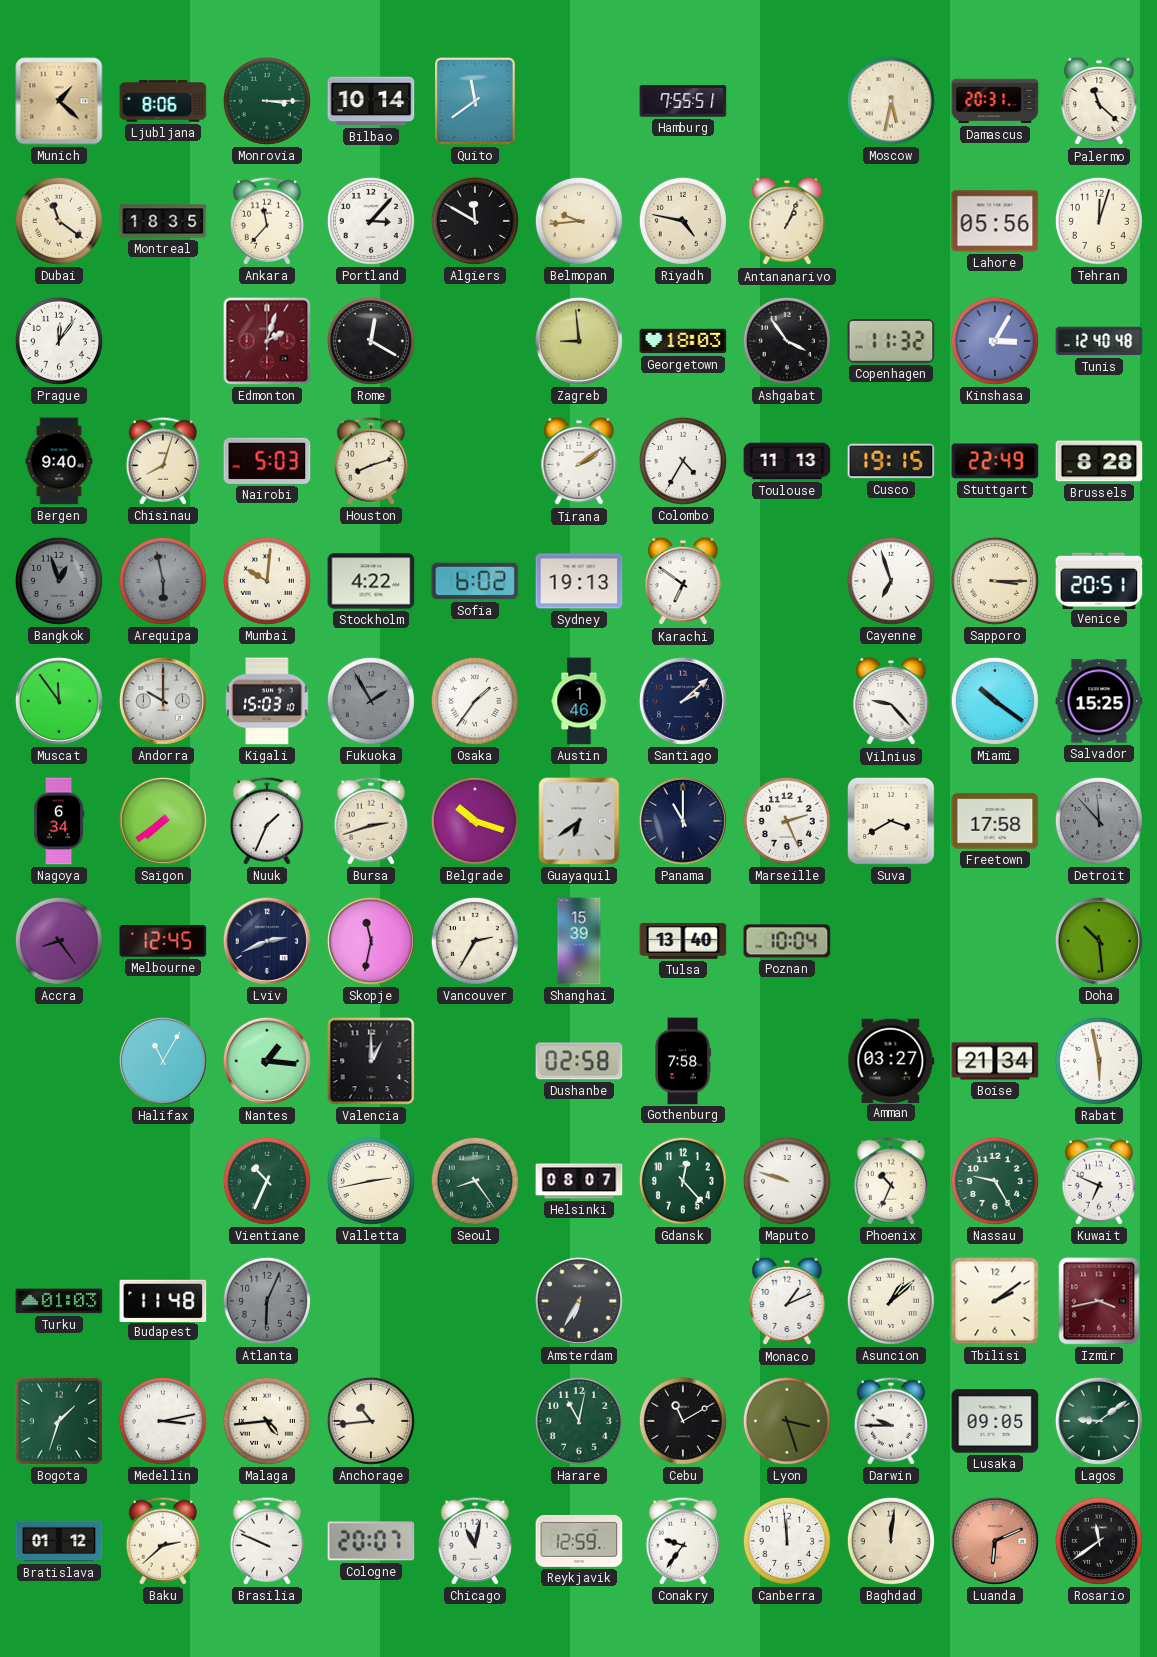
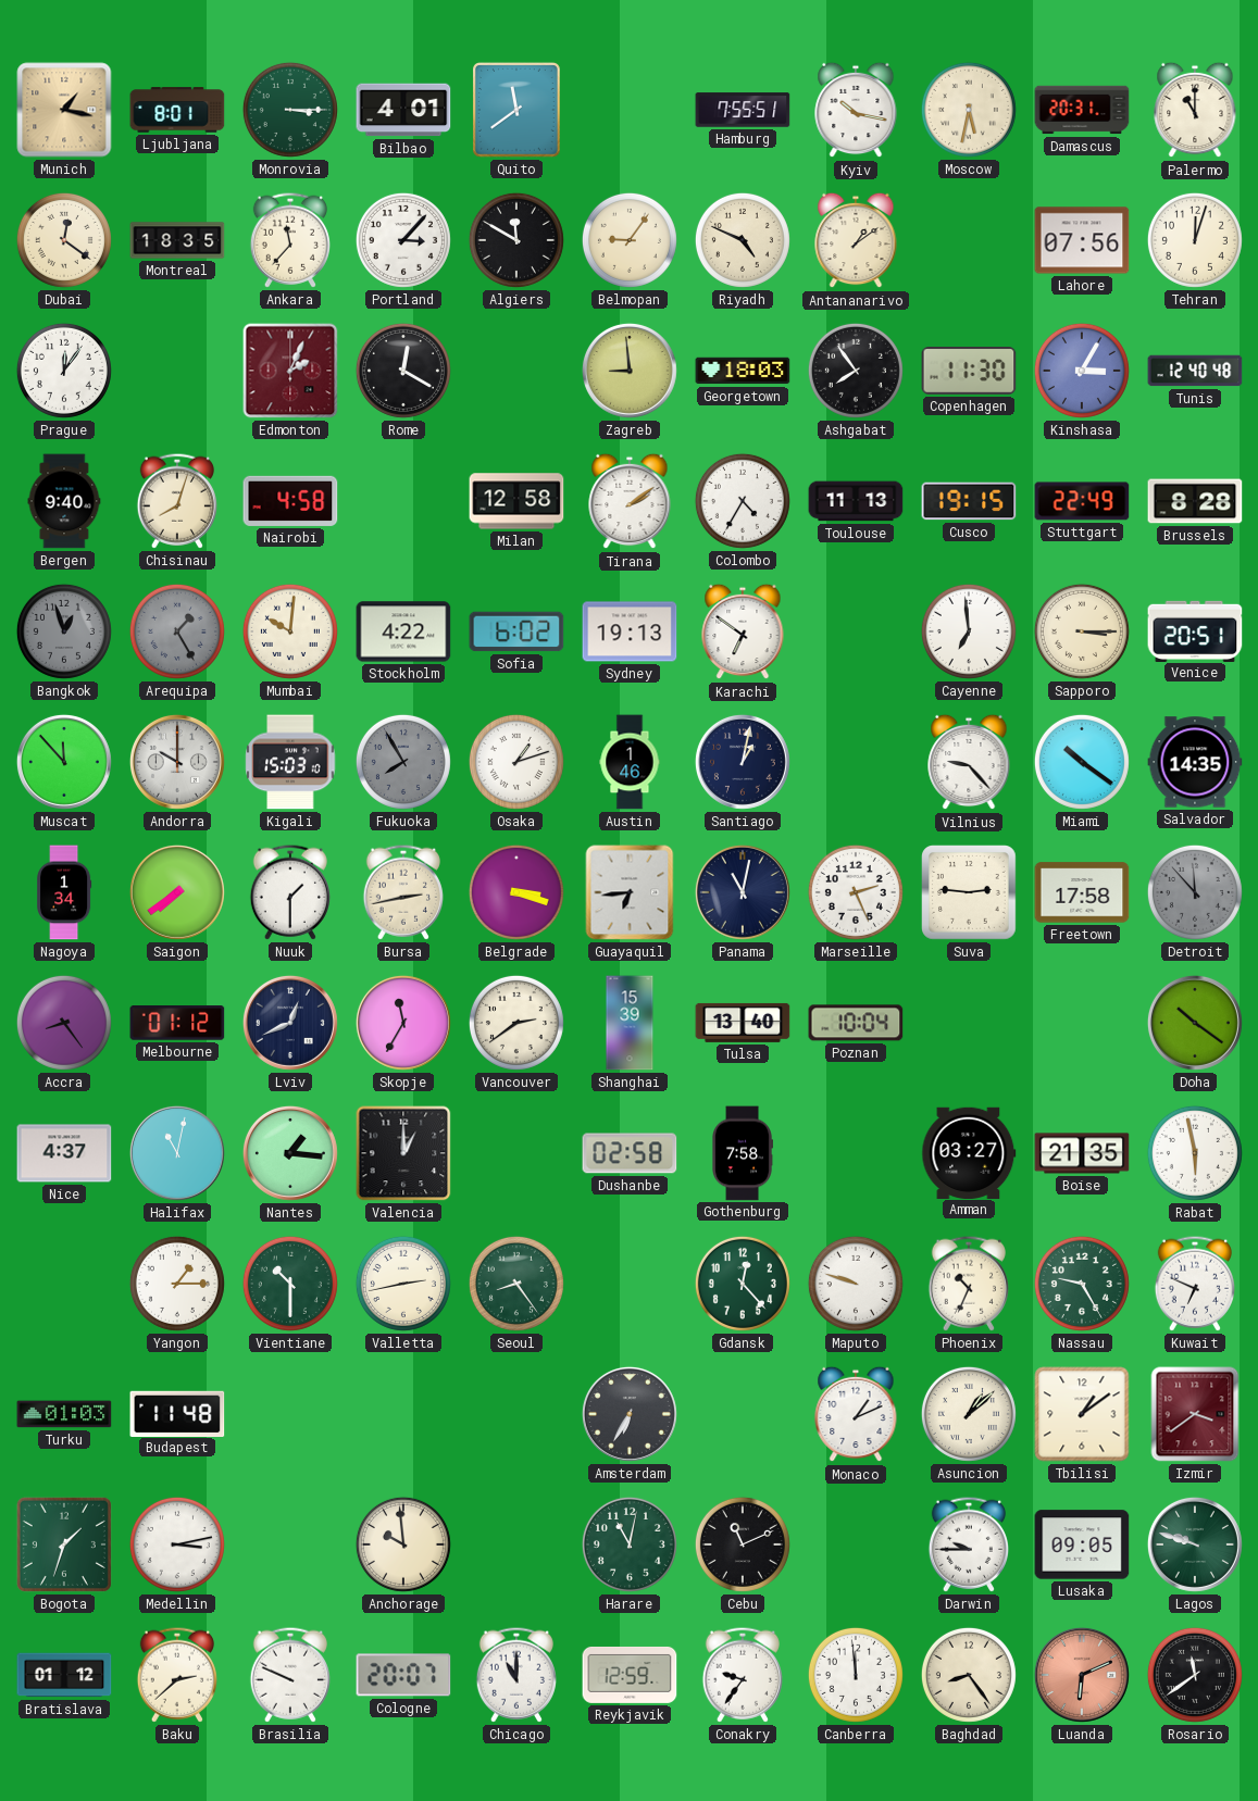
Munich: 1:22 -> 1:17 (64, 110)
Ljubljana: 8:06 -> 8:01 (177, 110)
Bilbao: 10:14 -> 4:01 (403, 110)
Kyiv: none -> 10:17 (856, 110)
Palermo: 11:22 -> 11:00 (1195, 110)
Dubai: 11:21 -> 12:21 (64, 240)
Belmopan: 9:44 -> 9:06 (630, 240)
Riyadh: 4:47 -> 4:49 (743, 240)
Antananarivo: 1:04 -> 1:09 (856, 240)
Lahore: 05:56 -> 07:56 (1082, 240)
Edmonton: 2:03 -> 2:04 (290, 371)
Ashgabat: 3:54 -> 7:54 (856, 371)
Copenhagen: 11:32 -> 11:30 (969, 372)
Nairobi: 5:03 -> 4:58 (290, 501)
Houston: 8:12 -> none (370, 461)
Milan: none -> 12:58 (516, 501)
Arequipa: 5:58 -> 1:25 (177, 631)
Cayenne: 6:57 -> 6:59 (969, 631)
Muscat: 11:54 -> 11:53 (64, 762)
Fukuoka: 1:55 -> 7:55 (403, 762)
Osaka: 1:36 -> 1:12 (516, 762)
Santiago: 2:08 -> 1:02 (743, 762)
Salvador: 15:25 -> 14:35 (1195, 762)
Nagoya: 6:34 -> 1:34 (64, 892)
Nuuk: 1:34 -> 1:30 (289, 892)
Bursa: 2:42 -> 2:43 (402, 892)
Belgrade: 10:18 -> 3:18 (516, 892)
Guayaquil: 6:39 -> 6:44 (630, 892)
Panama: 11:00 -> 11:02 (743, 892)
Suva: 3:40 -> 2:46 (969, 892)
Melbourne: 12:45 -> 01:12 (177, 1023)
Lviv: 2:41 -> 12:41 (290, 1023)
Skopje: 11:32 -> 11:35 (403, 1023)
Vancouver: 2:35 -> 2:39 (516, 1023)
Doha: 10:29 -> 10:21 (1195, 1023)
Nice: none -> 4:37 (64, 1153)
Halifax: 11:05 -> 11:02 (177, 1153)
Boise: 21:34 -> 21:35 (1082, 1153)
Yangon: none -> 1:15 (177, 1284)
Vientiane: 10:34 -> 10:30 (290, 1284)
Helsinki: 08:07 -> none (579, 1181)
Atlanta: 6:04 -> none (267, 1301)
Tbilisi: 2:09 -> 1:09 (1082, 1414)
Izmir: 3:43 -> 3:39 (1195, 1414)
Malaga: 4:44 -> none (267, 1421)
Anchorage: 10:44 -> 9:59 (403, 1544)
Cebu: 11:10 -> 11:11 (743, 1544)
Lyon: 3:27 -> none (787, 1421)
Lagos: 9:09 -> 9:48 (1195, 1544)
Chicago: 11:02 -> 11:00 (515, 1675)
Baghdad: 12:01 -> 8:24 (969, 1675)
